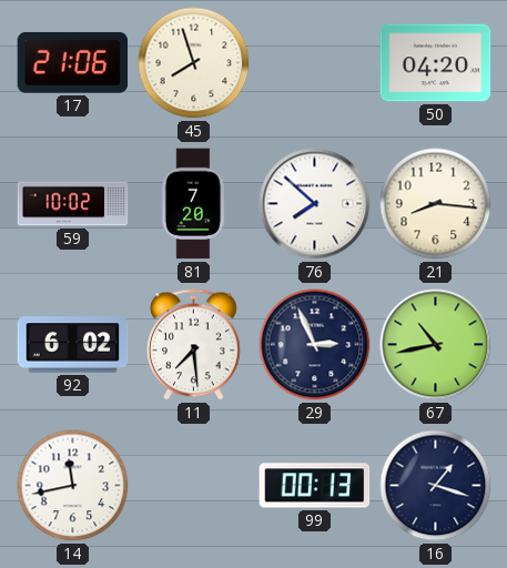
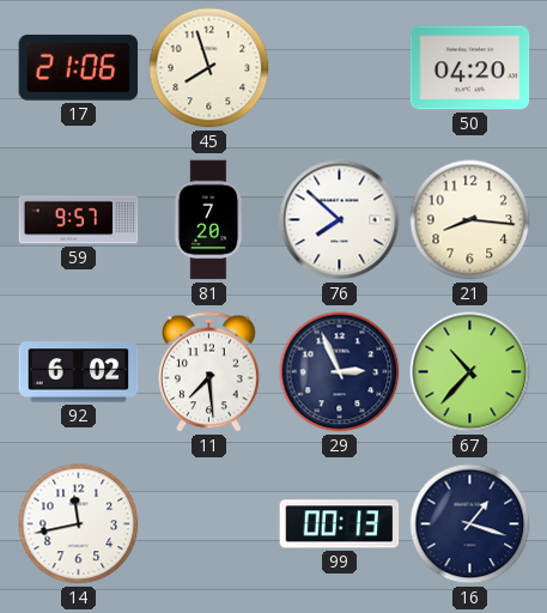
59: 10:02 -> 9:57 (79, 220)
67: 10:43 -> 10:37 (470, 372)
